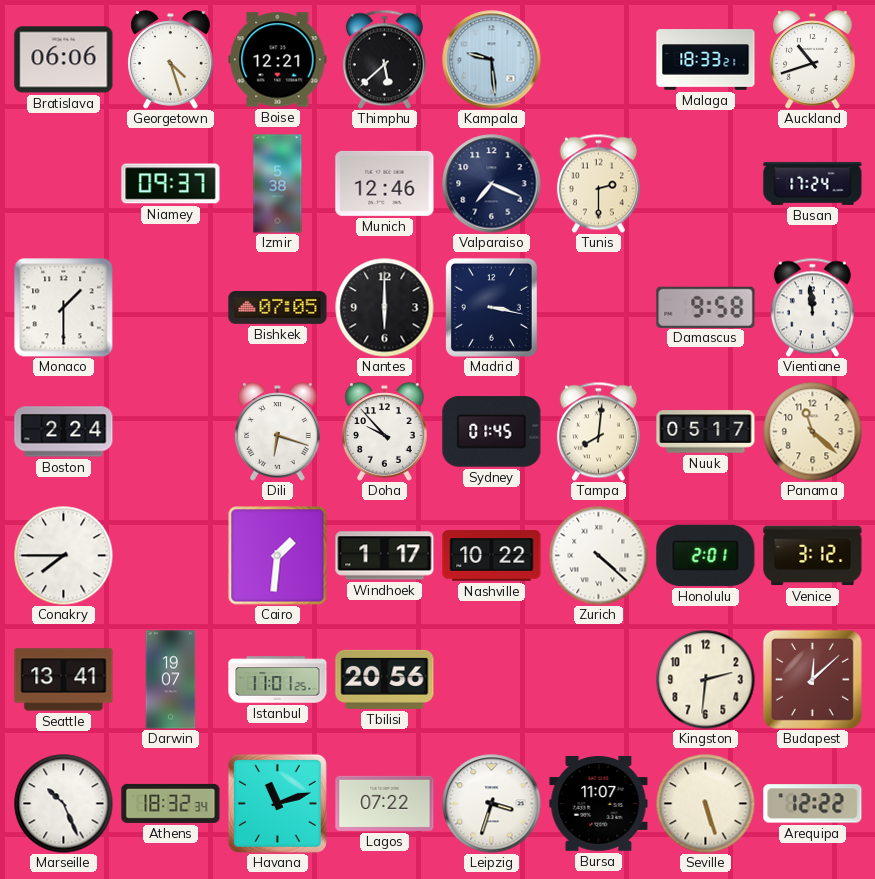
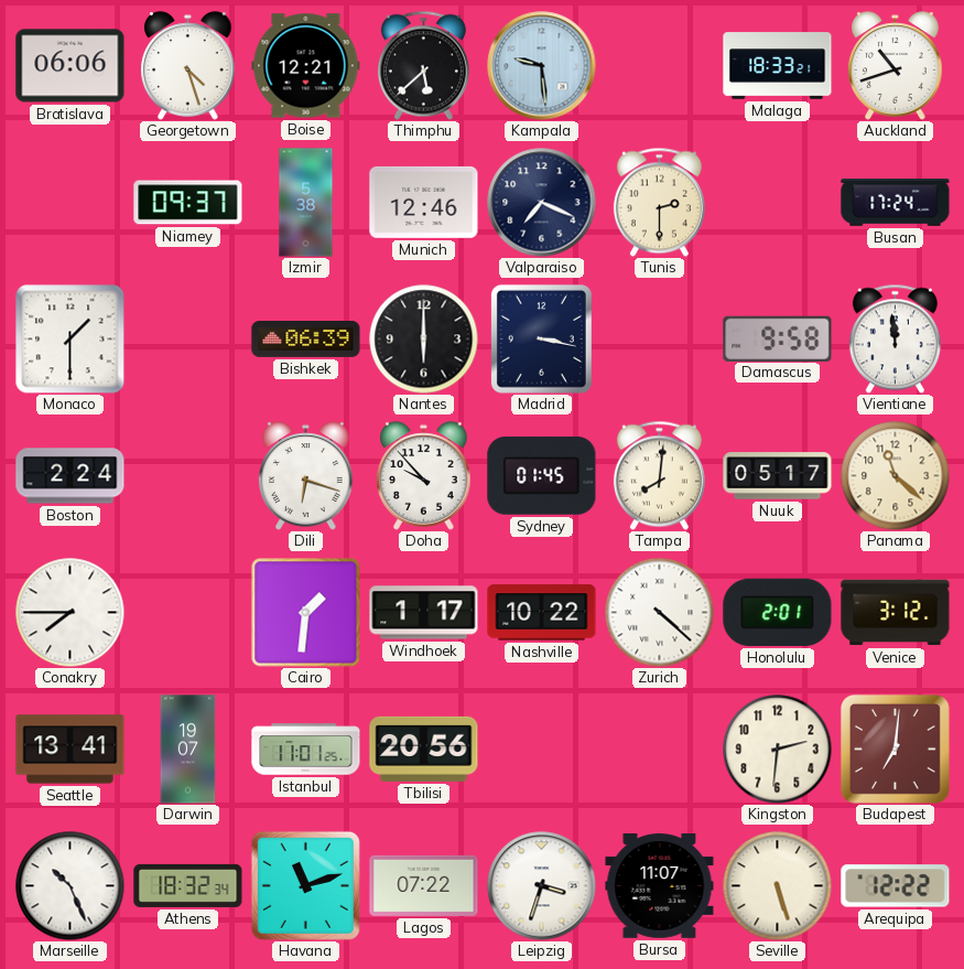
Bishkek: 07:05 -> 06:39 (306, 340)
Budapest: 12:08 -> 7:01 (895, 749)
